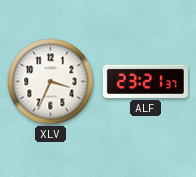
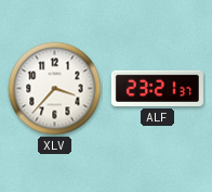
XLV: 3:34 -> 3:37 (55, 89)
